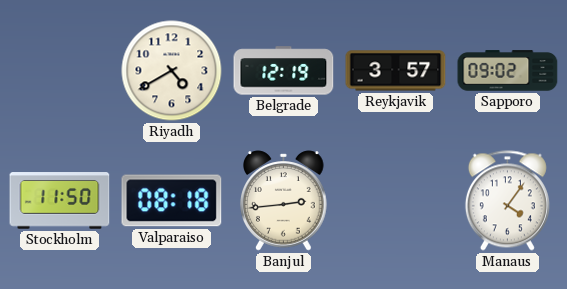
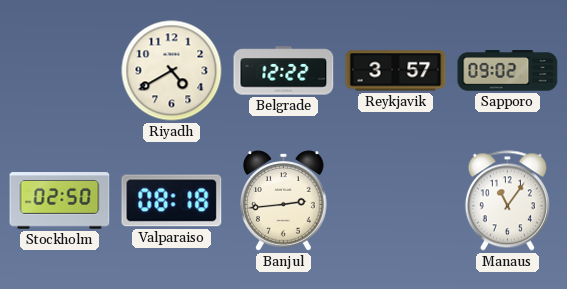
Belgrade: 12:19 -> 12:22 (284, 71)
Stockholm: 11:50 -> 02:50 (60, 201)
Manaus: 4:06 -> 11:06 (507, 201)
